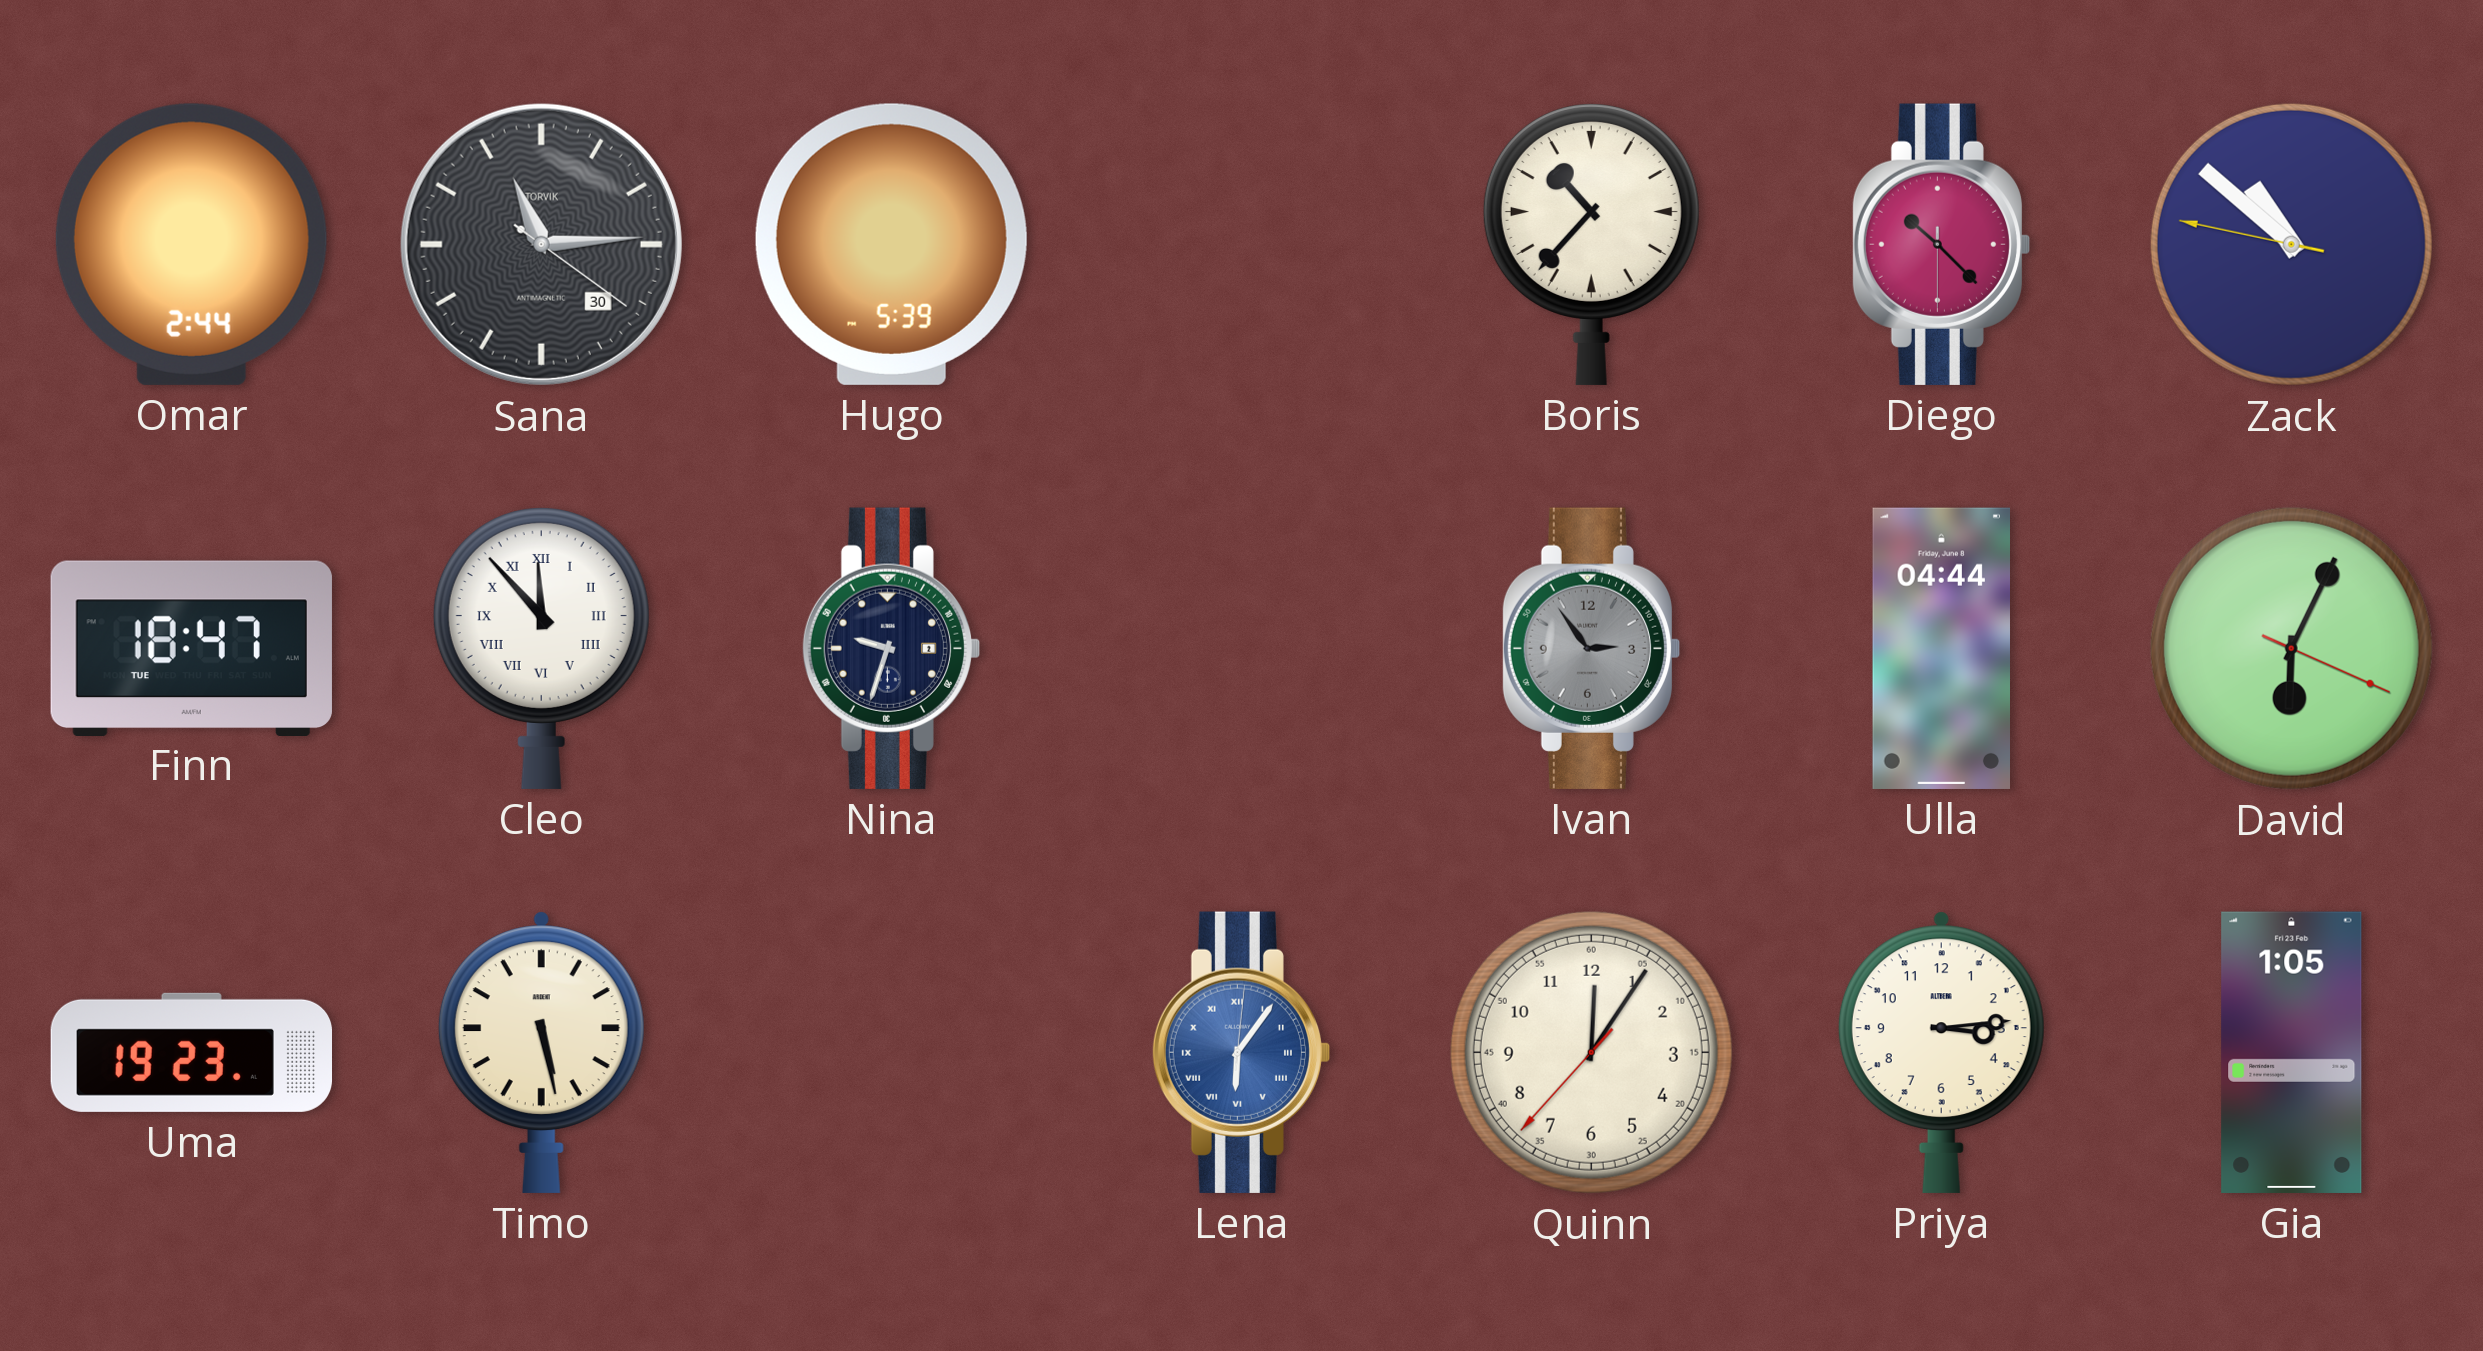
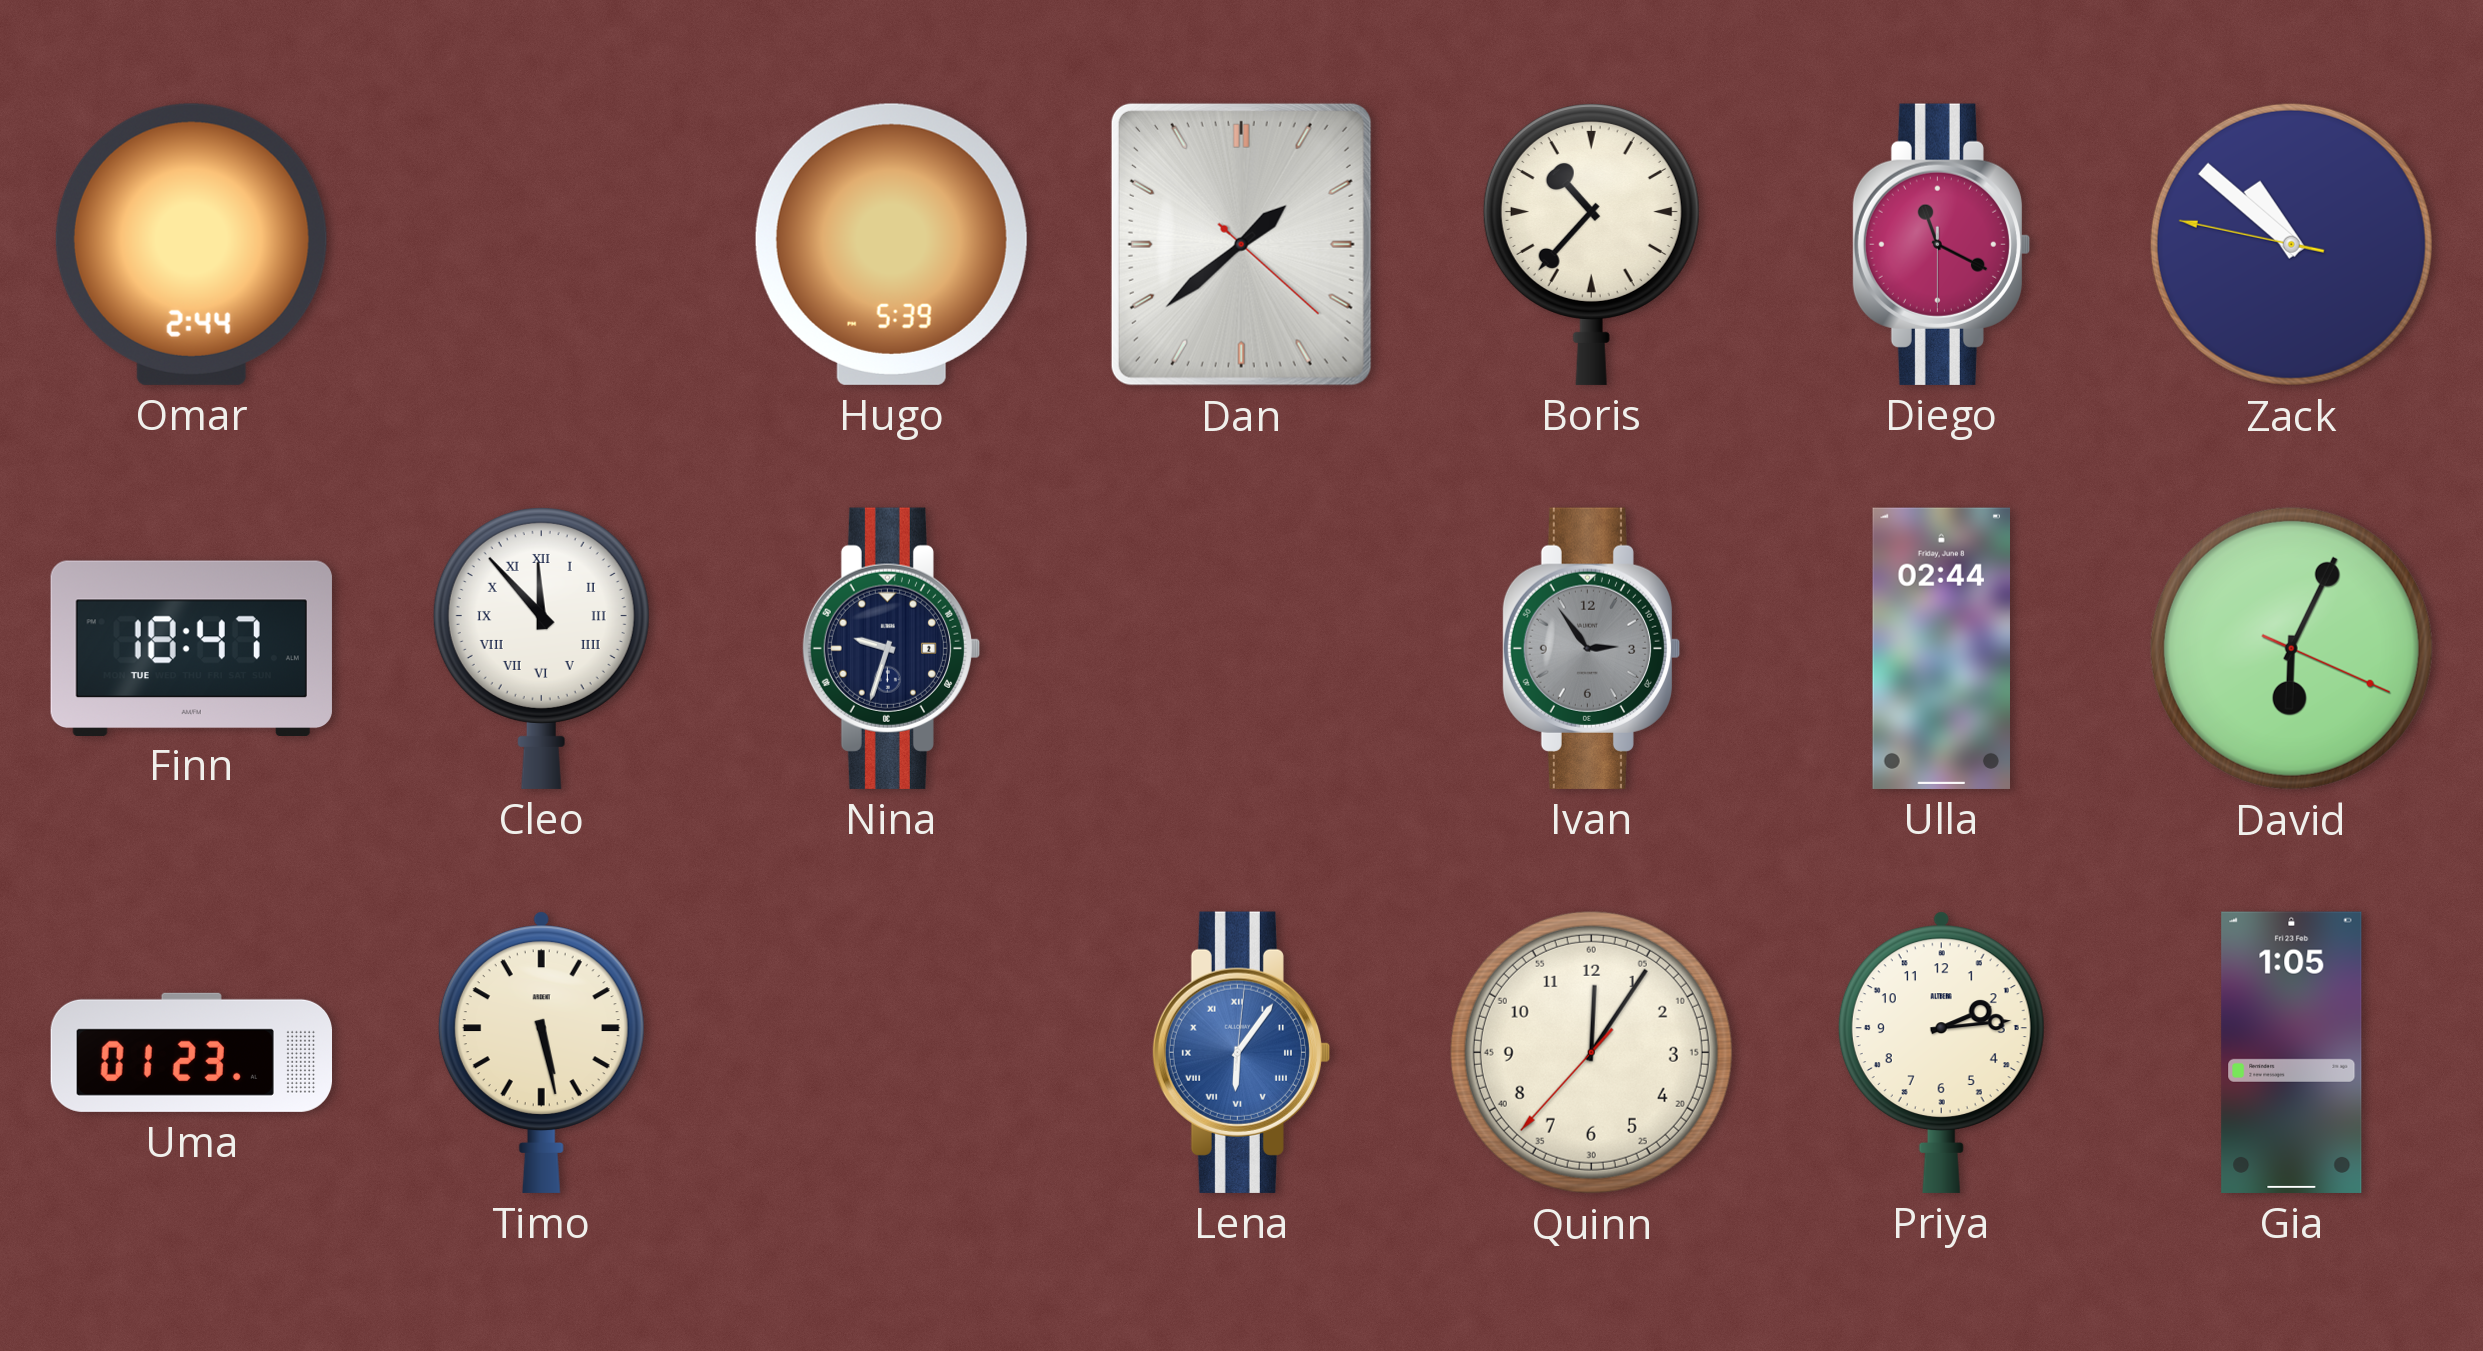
Sana: 11:14 -> none (541, 244)
Dan: none -> 1:38 (1241, 244)
Diego: 10:22 -> 11:19 (1940, 244)
Ulla: 04:44 -> 02:44 (1942, 648)
Uma: 19:23 -> 01:23 (191, 1052)
Priya: 3:14 -> 2:14 (1941, 1052)
